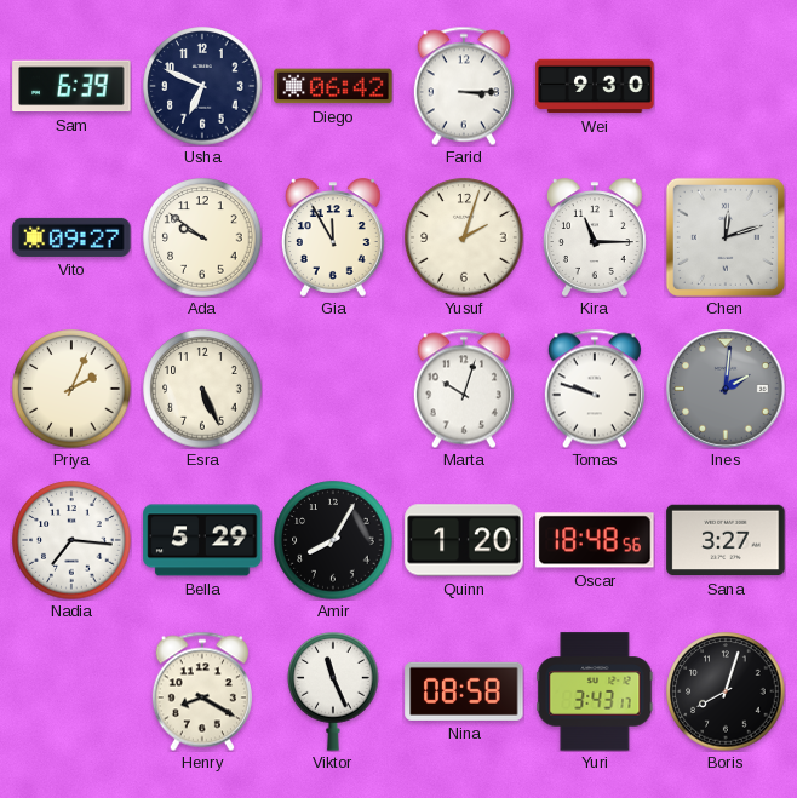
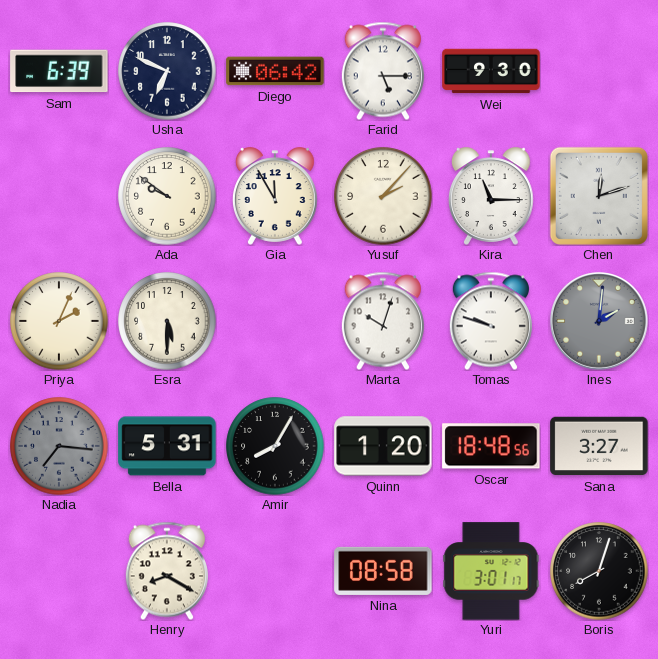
Farid: 3:15 -> 5:15 (383, 71)
Vito: 09:27 -> none (71, 237)
Yusuf: 2:03 -> 2:07 (383, 196)
Esra: 5:26 -> 5:30 (167, 321)
Nadia dial: white -> grey (59, 446)
Bella: 5:29 -> 5:31 (167, 446)
Viktor: 11:26 -> none (333, 691)
Yuri: 3:43 -> 3:01 (491, 571)
